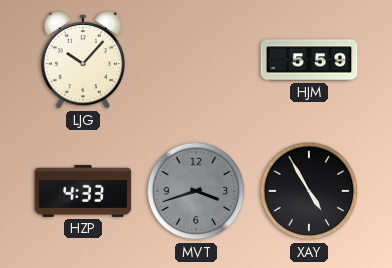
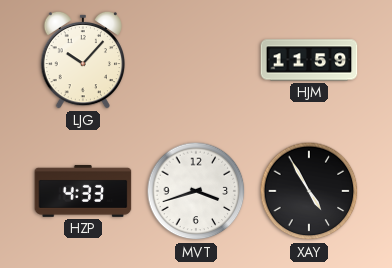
HJM: 5:59 -> 11:59 (309, 60)
MVT dial: grey -> white (196, 191)
